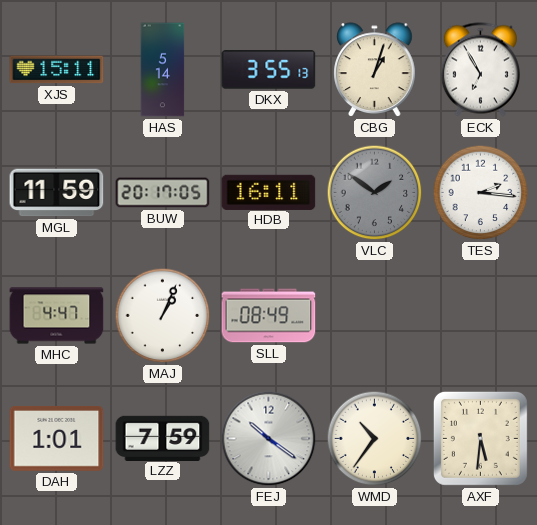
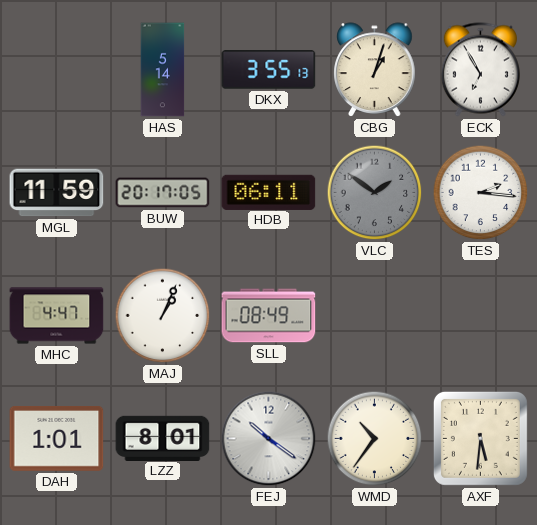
XJS: 15:11 -> none (57, 70)
HDB: 16:11 -> 06:11 (269, 192)
LZZ: 7:59 -> 8:01 (163, 438)
